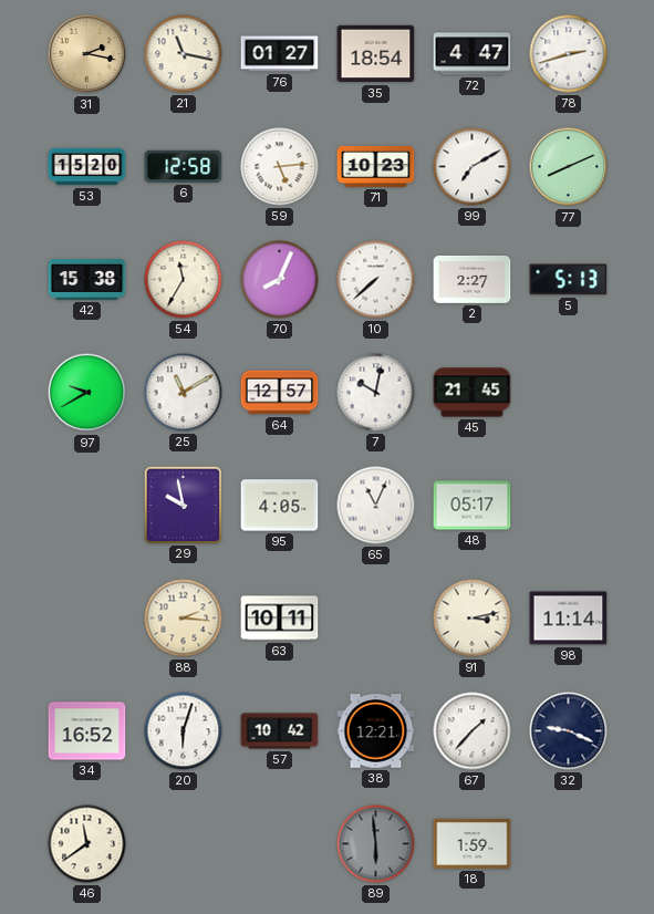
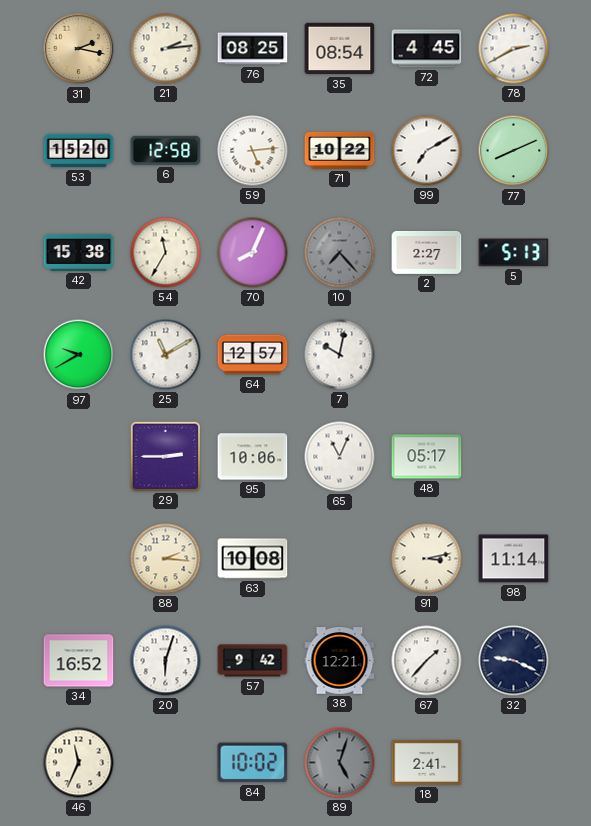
21: 11:17 -> 2:14 (166, 49)
76: 01:27 -> 08:25 (253, 49)
35: 18:54 -> 08:54 (340, 49)
72: 4:47 -> 4:45 (427, 49)
78: 2:42 -> 2:40 (514, 49)
71: 10:23 -> 10:22 (340, 150)
10: 7:38 -> 7:23 (340, 253)
10 dial: white -> grey (340, 253)
45: 21:45 -> none (473, 393)
29: 9:58 -> 2:45 (165, 456)
95: 4:05 -> 10:06 (253, 457)
63: 10:11 -> 10:08 (253, 559)
57: 10:42 -> 9:42 (253, 661)
46: 11:39 -> 11:34 (79, 763)
84: none -> 10:02 (253, 763)
89: 5:59 -> 5:03 (340, 763)
18: 1:59 -> 2:41 (427, 762)
